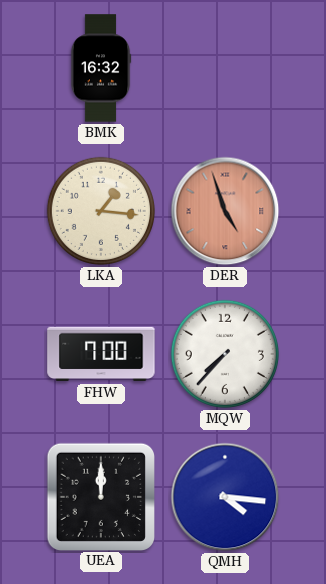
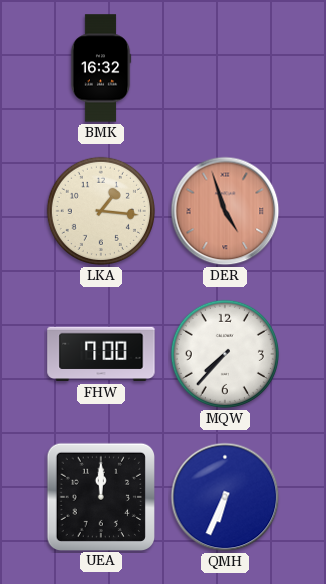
QMH: 4:16 -> 6:34 (225, 497)
